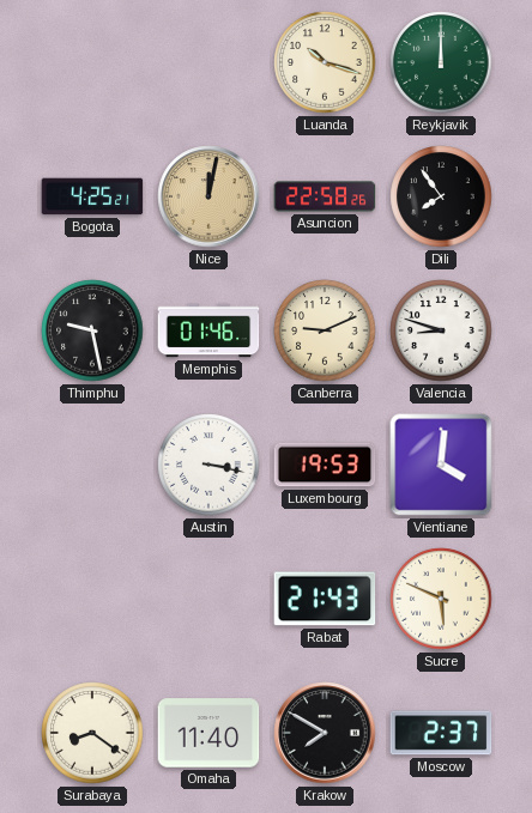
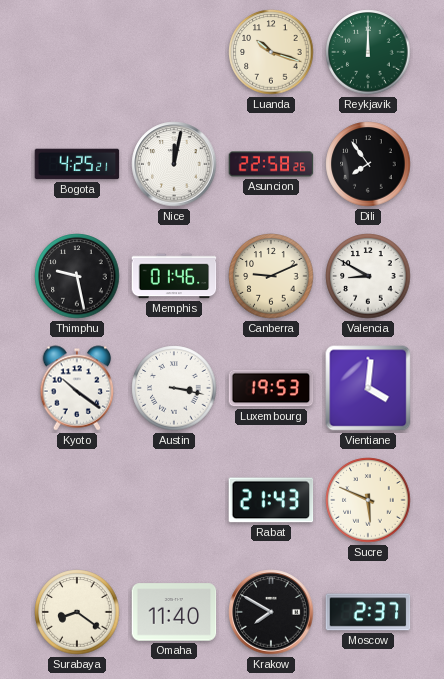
Nice dial: champagne -> white (174, 164)
Valencia: 8:48 -> 8:50 (368, 276)
Kyoto: none -> 10:21 (77, 388)
